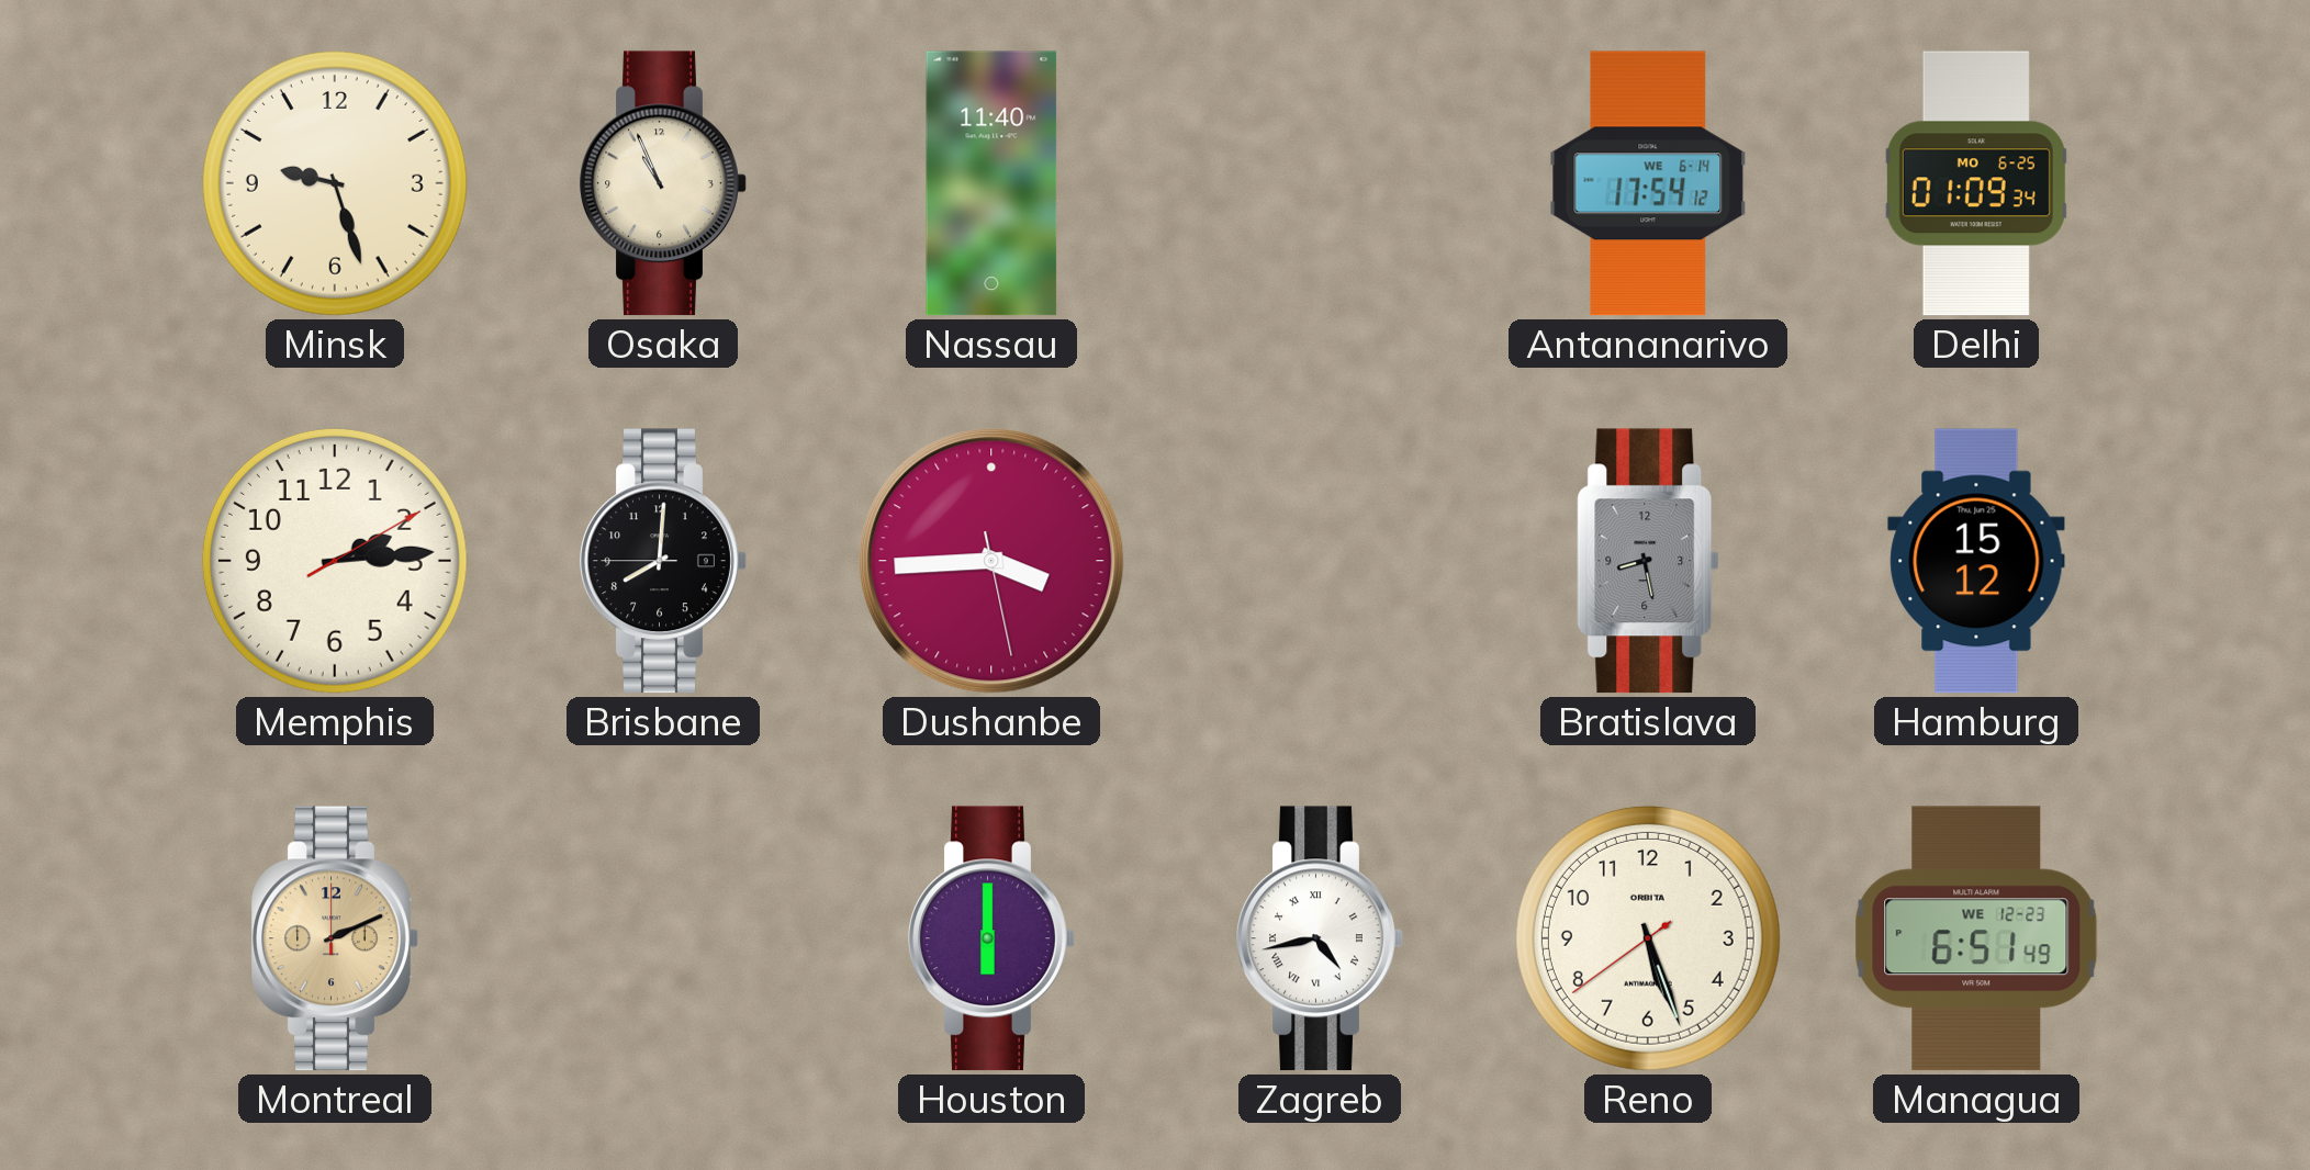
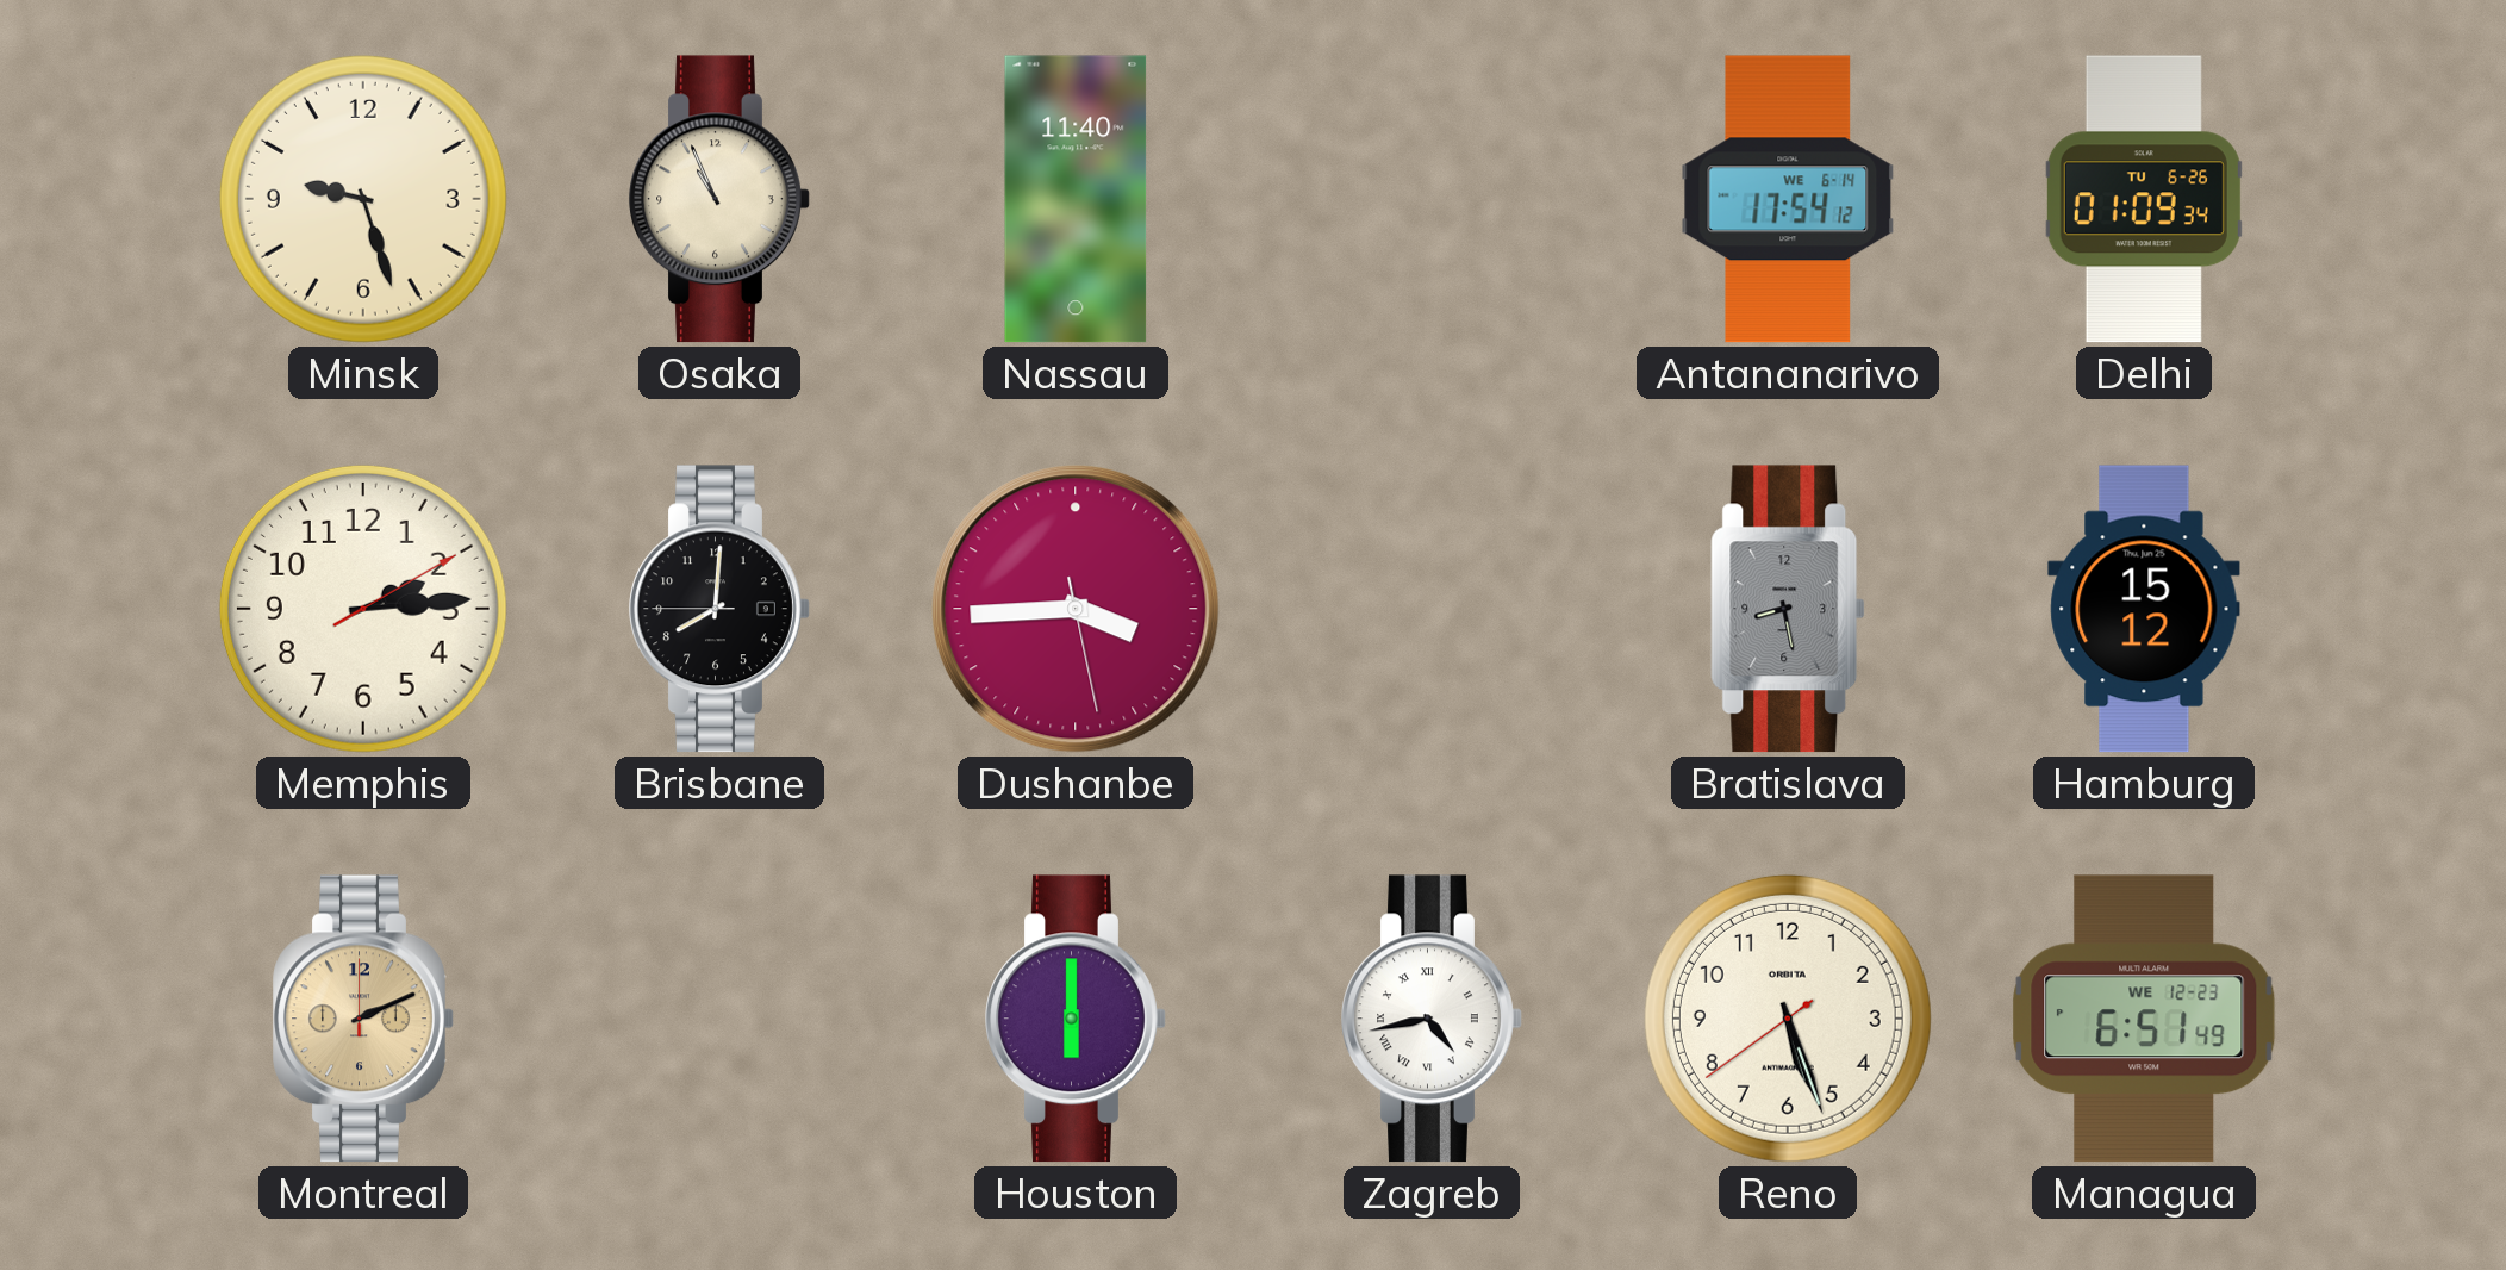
Delhi date: MO 6-25 -> TU 6-26 (2144, 199)
